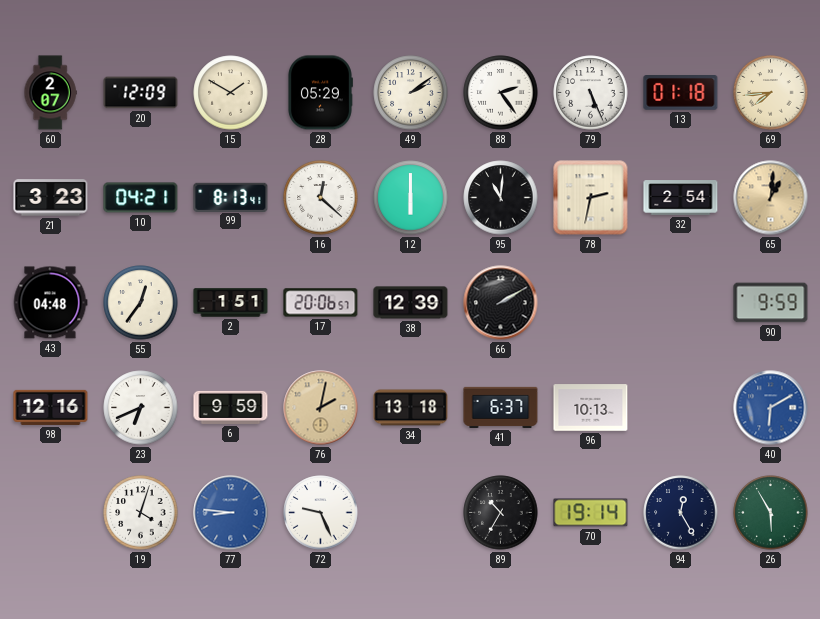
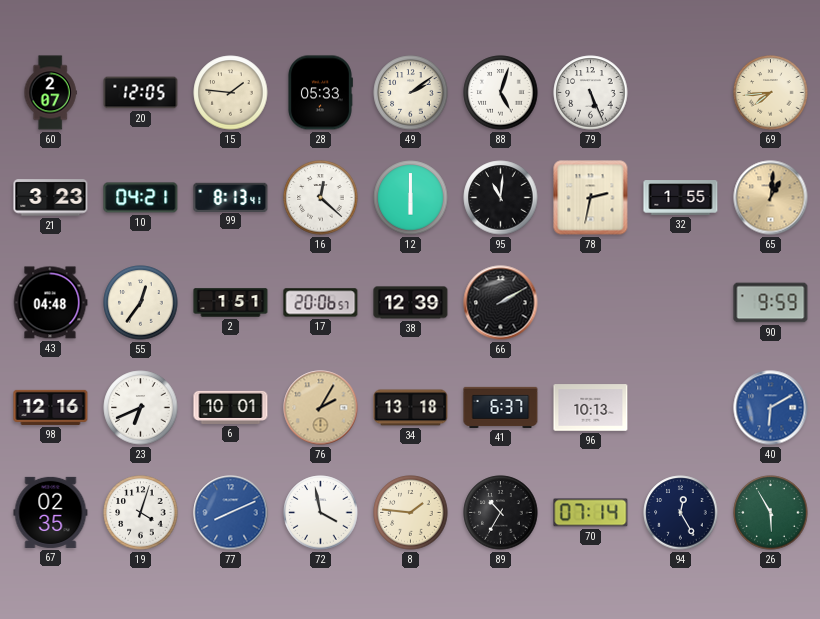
20: 12:09 -> 12:05 (141, 93)
15: 1:50 -> 1:46 (231, 93)
28: 05:29 -> 05:33 (320, 93)
88: 2:24 -> 5:03 (501, 93)
13: 01:18 -> none (681, 93)
32: 2:54 -> 1:55 (681, 198)
6: 9:59 -> 10:01 (231, 407)
76: 2:02 -> 2:05 (321, 408)
67: none -> 02:35 (51, 512)
77: 8:46 -> 8:11 (231, 513)
72: 9:26 -> 3:58 (321, 513)
8: none -> 1:46 (411, 513)
70: 19:14 -> 07:14 (591, 513)
